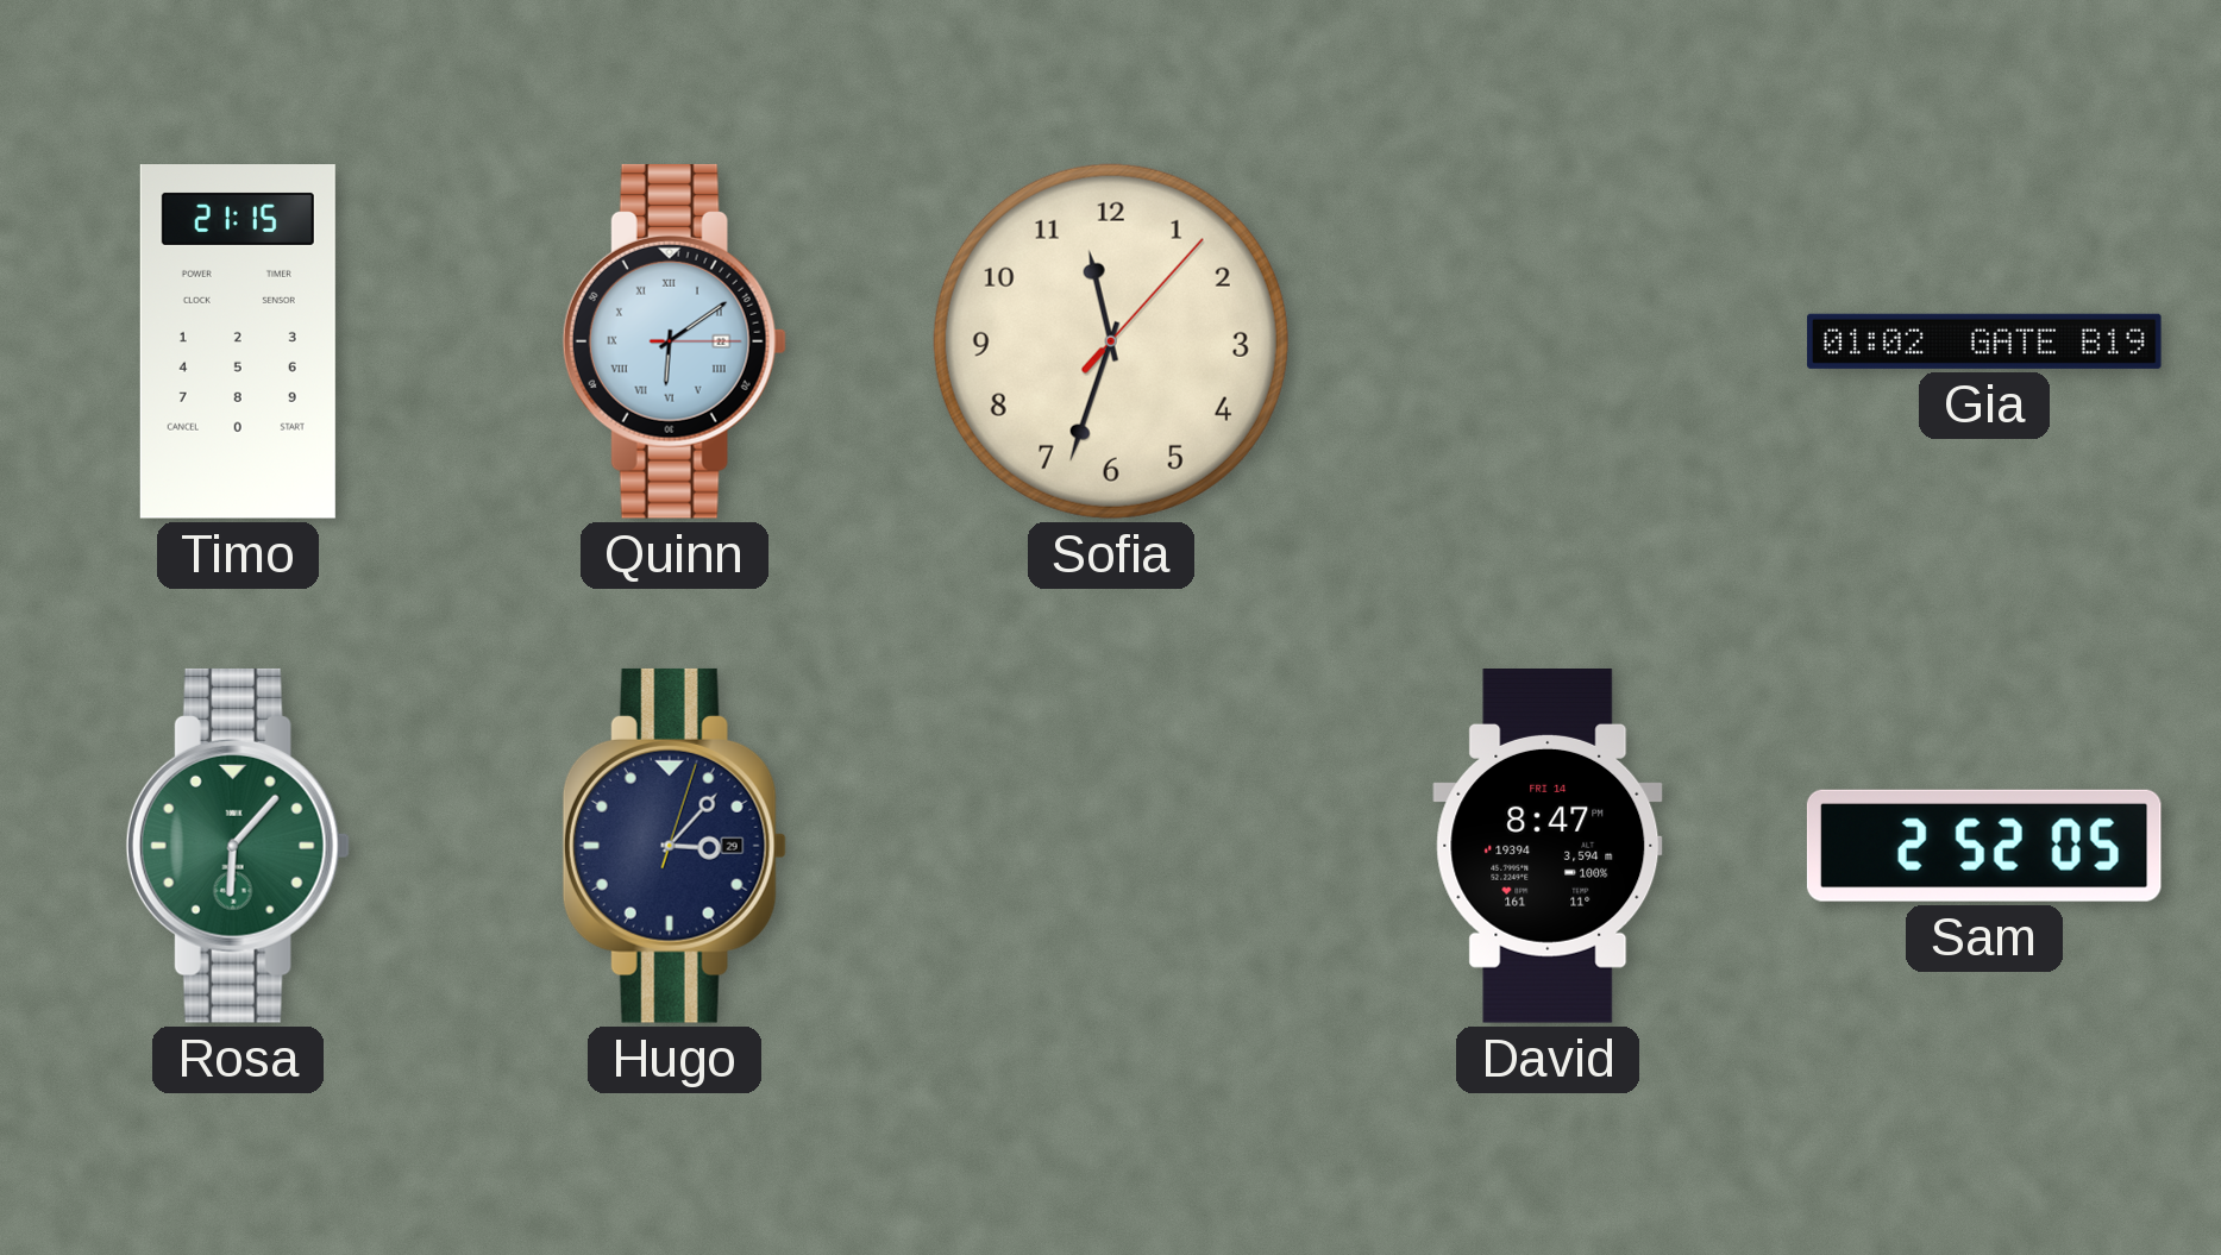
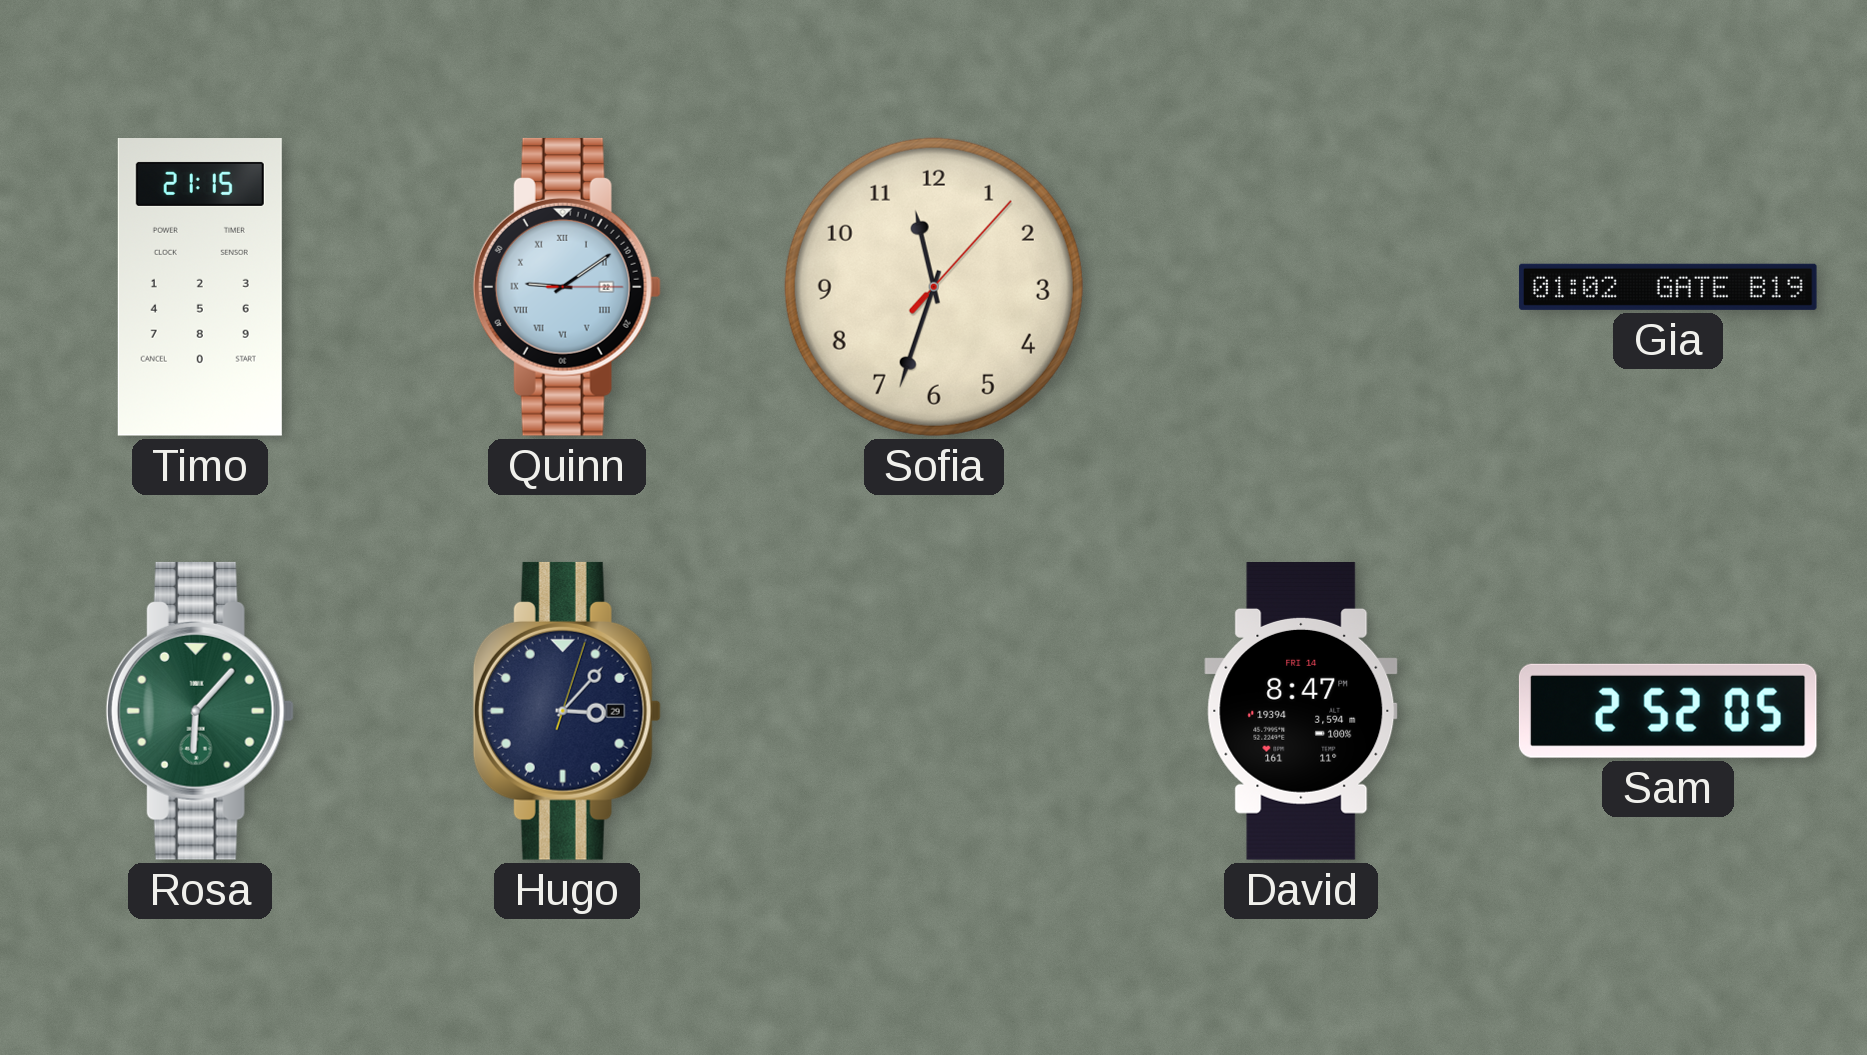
Quinn: 6:09 -> 9:09 (567, 287)
